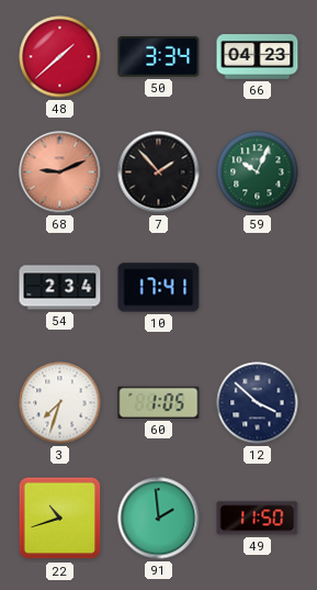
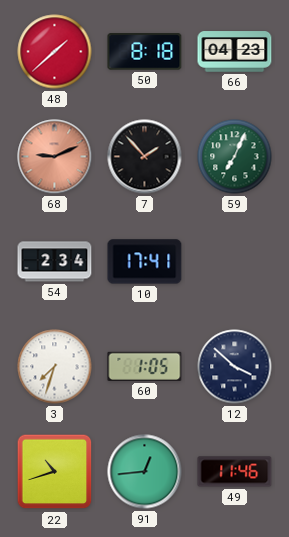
50: 3:34 -> 8:18 (145, 52)
59: 10:04 -> 7:04 (235, 157)
91: 1:59 -> 12:44 (145, 472)
49: 11:50 -> 11:46 (235, 472)
